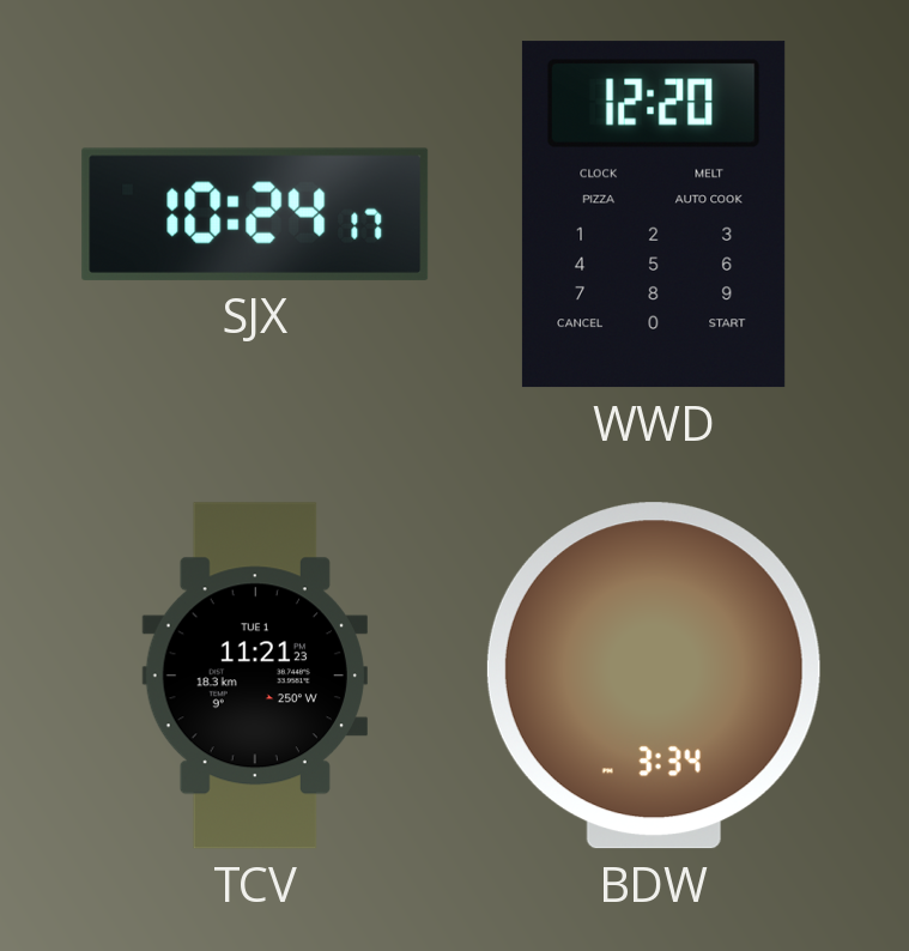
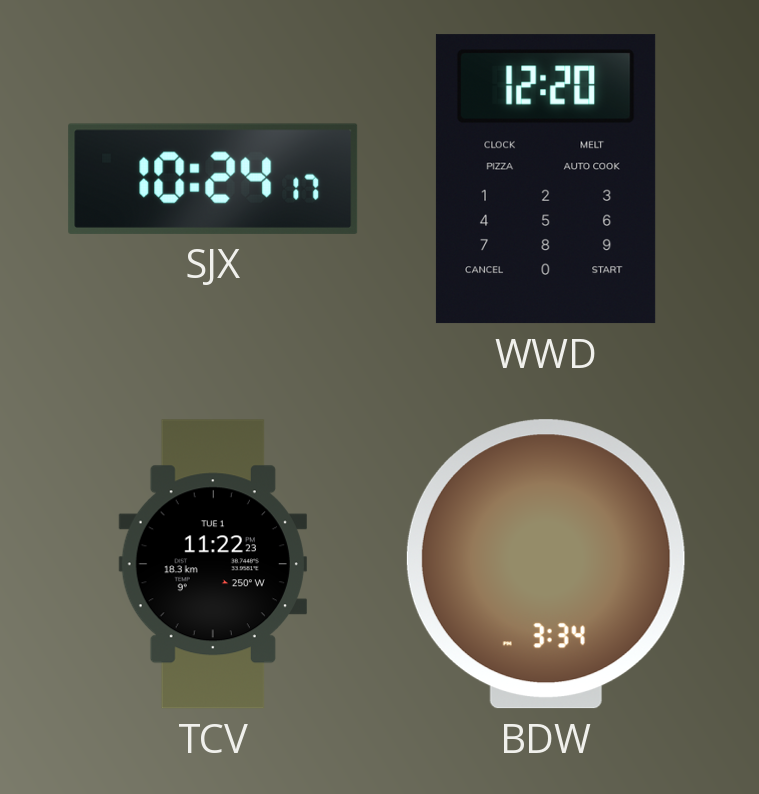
TCV: 11:21 -> 11:22 (213, 564)
